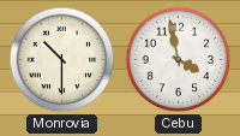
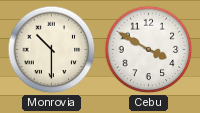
Cebu: 3:58 -> 3:50 (149, 50)
